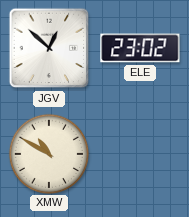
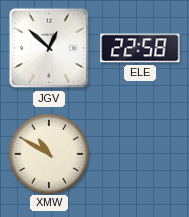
ELE: 23:02 -> 22:58 (140, 48)
